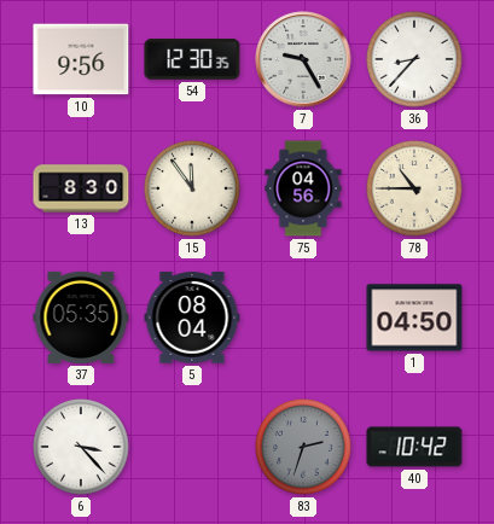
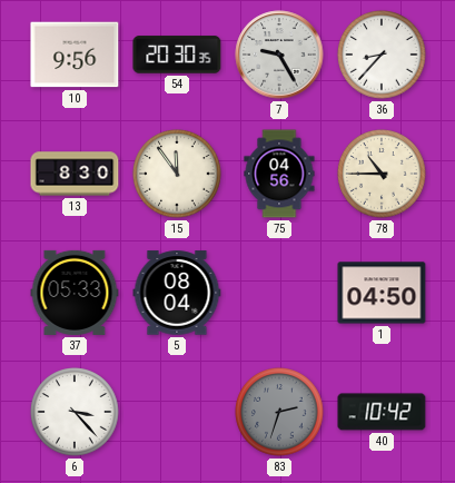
54: 12:30 -> 20:30 (177, 55)
37: 05:35 -> 05:33 (75, 293)
